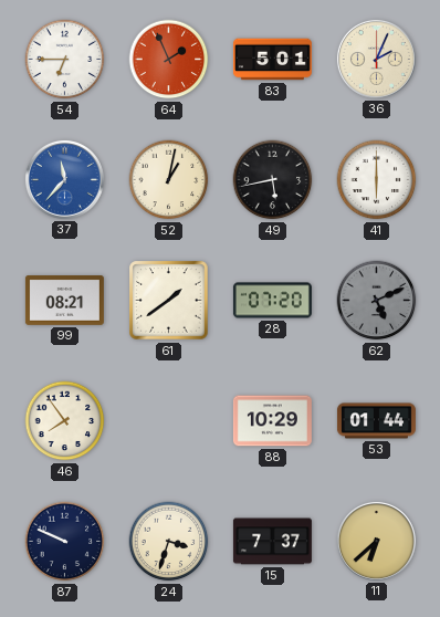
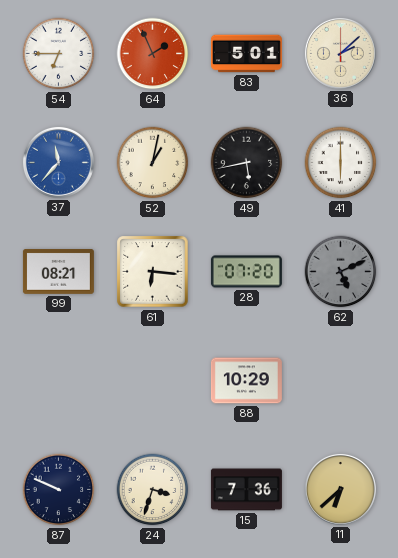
36: 2:04 -> 2:08 (340, 53)
61: 1:39 -> 6:16 (153, 272)
46: 7:54 -> none (65, 421)
53: 01:44 -> none (376, 421)
15: 7:37 -> 7:36 (246, 490)
